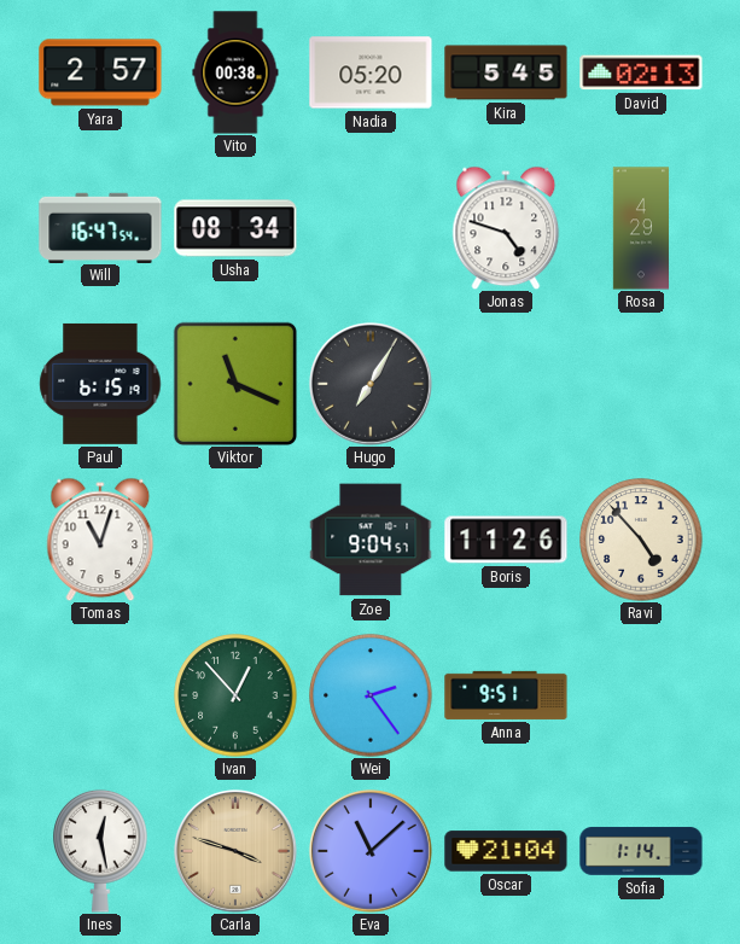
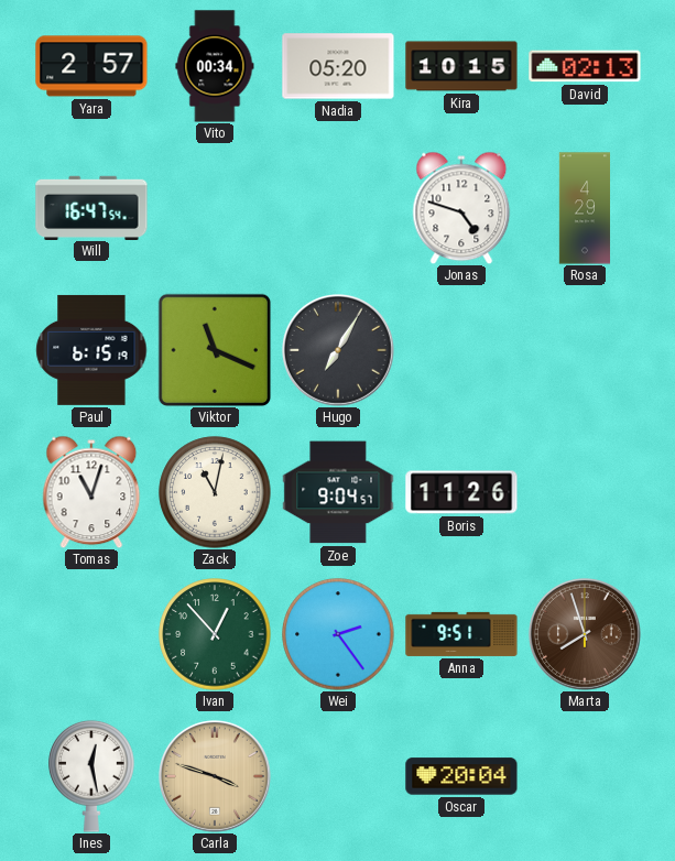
Vito: 00:38 -> 00:34 (215, 66)
Kira: 5:45 -> 10:15 (461, 66)
Usha: 08:34 -> none (235, 228)
Zack: none -> 11:02 (215, 492)
Ravi: 4:53 -> none (641, 540)
Marta: none -> 7:57 (585, 634)
Eva: 11:08 -> none (371, 851)
Oscar: 21:04 -> 20:04 (461, 776)
Sofia: 1:14 -> none (641, 851)
